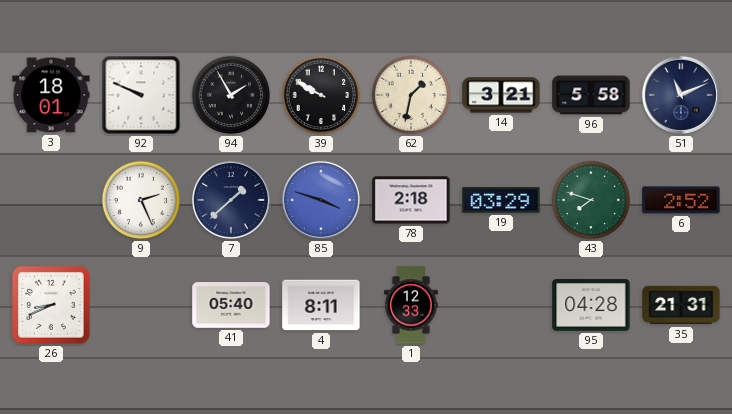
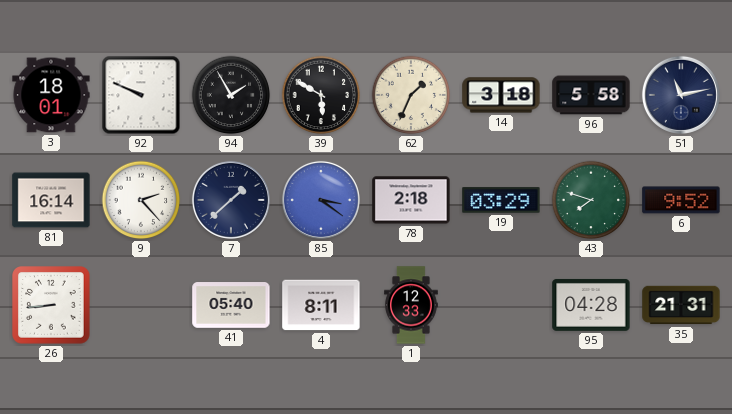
39: 9:50 -> 5:50 (321, 95)
62: 1:32 -> 1:34 (411, 95)
14: 3:21 -> 3:18 (501, 95)
51: 11:11 -> 11:13 (681, 95)
81: none -> 16:14 (51, 200)
9: 2:26 -> 2:23 (141, 200)
85: 3:48 -> 3:21 (321, 200)
6: 2:52 -> 9:52 (681, 200)
26: 8:41 -> 8:44 (51, 305)
